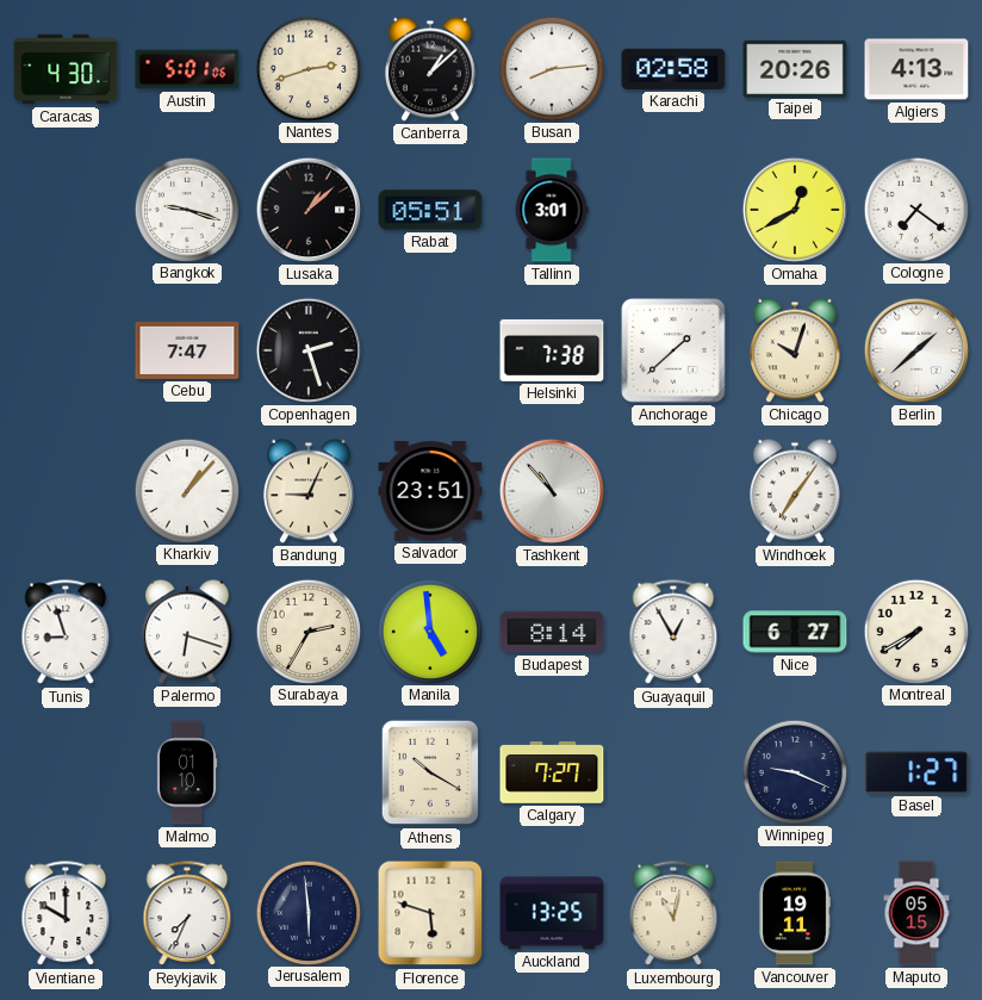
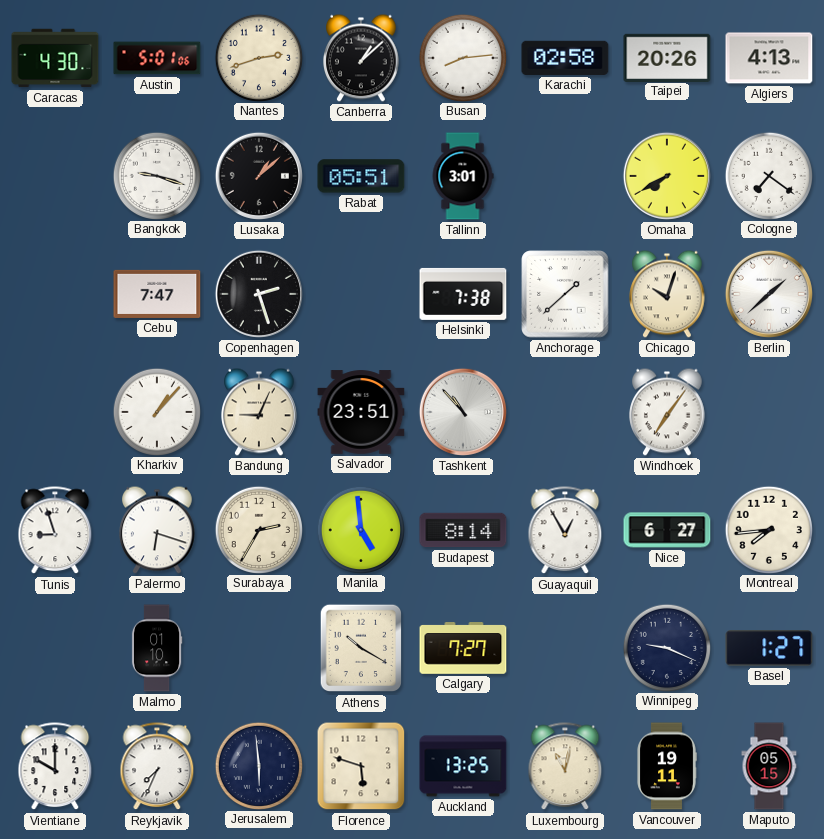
Omaha: 12:40 -> 7:40 (667, 176)
Montreal: 7:40 -> 7:44 (768, 529)
